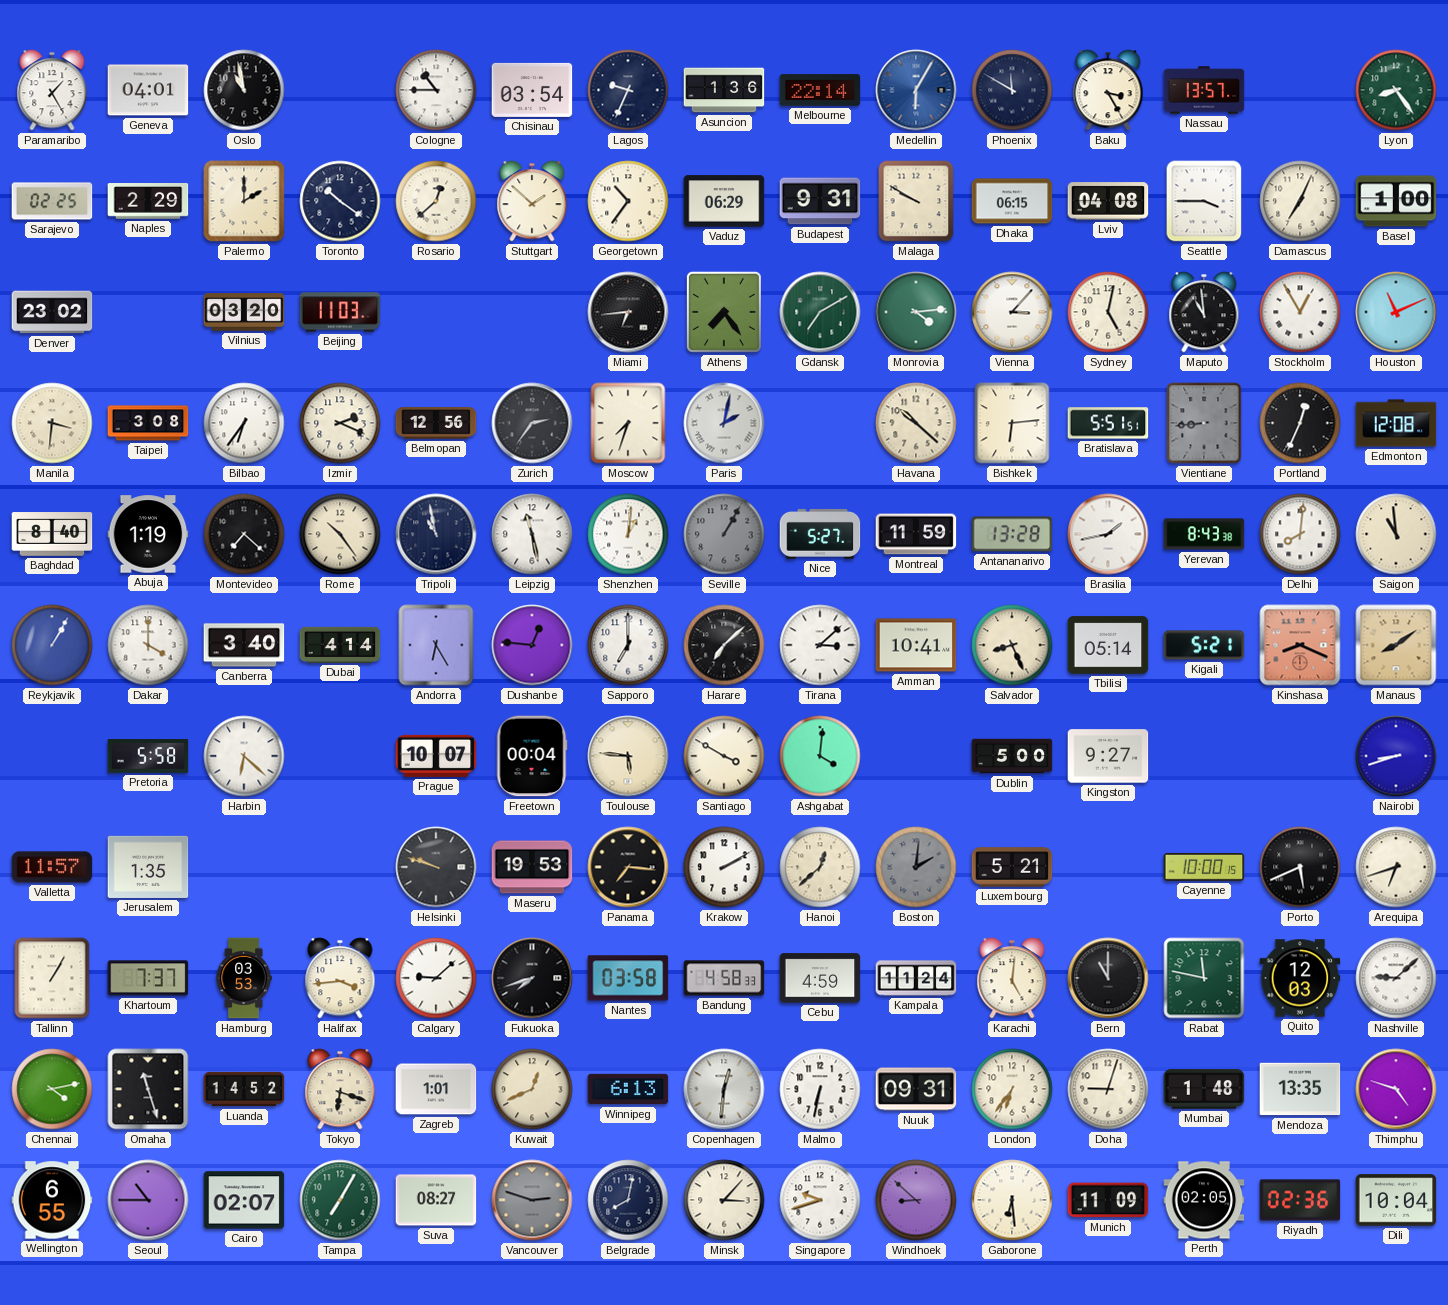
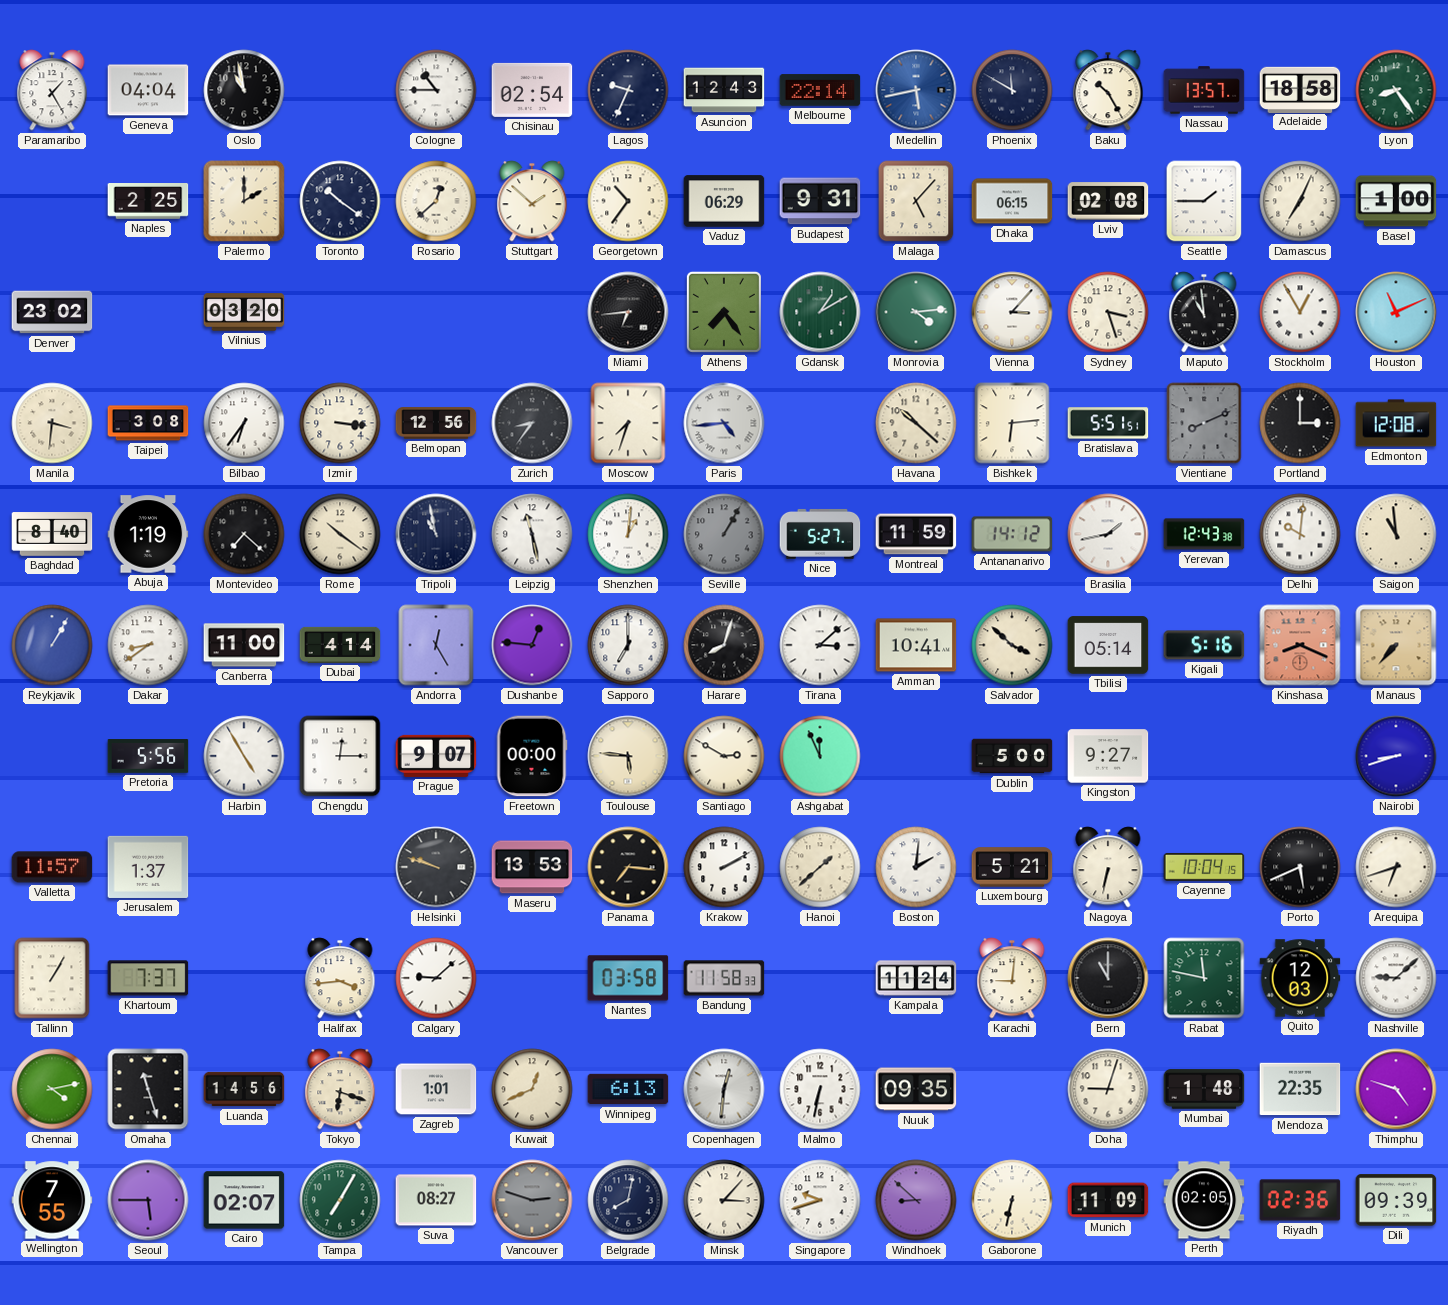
Geneva: 04:01 -> 04:04 (148, 90)
Chisinau: 03:54 -> 02:54 (532, 90)
Asuncion: 1:36 -> 12:43 (724, 90)
Medellin: 6:05 -> 5:43 (916, 90)
Baku: 3:25 -> 10:25 (1108, 90)
Adelaide: none -> 18:58 (1300, 89)
Sarajevo: 02:25 -> none (52, 201)
Naples: 2:29 -> 2:25 (148, 202)
Malaga: 9:50 -> 5:07 (916, 201)
Lviv: 04:08 -> 02:08 (1108, 201)
Seattle: 3:45 -> 1:45 (1204, 201)
Beijing: 11:03 -> none (340, 312)
Gdansk: 7:10 -> 1:10 (820, 312)
Sydney: 5:02 -> 3:27 (1108, 312)
Izmir: 2:19 -> 3:16 (340, 423)
Zurich: 2:36 -> 8:36 (532, 423)
Paris: 2:02 -> 4:44 (724, 423)
Vientiane: 8:44 -> 8:11 (1204, 423)
Portland: 12:34 -> 3:00 (1300, 423)
Rome: 10:24 -> 10:21 (340, 534)
Antananarivo: 13:28 -> 14:12 (1012, 534)
Yerevan: 8:43 -> 12:43 (1204, 534)
Delhi: 8:01 -> 10:01 (1300, 534)
Dakar: 4:00 -> 8:39 (148, 645)
Canberra: 3:40 -> 11:00 (244, 645)
Andorra: 6:25 -> 12:25 (436, 645)
Harare: 7:08 -> 8:03 (724, 645)
Salvador: 8:26 -> 3:52 (1012, 645)
Kigali: 5:21 -> 5:16 (1204, 645)
Manaus: 8:09 -> 7:37 (1396, 645)
Pretoria: 5:58 -> 5:56 (148, 756)
Harbin: 6:22 -> 4:55 (244, 756)
Chengdu: none -> 12:15 (340, 756)
Prague: 10:07 -> 9:07 (436, 756)
Freetown: 00:04 -> 00:00 (532, 756)
Santiago: 3:50 -> 2:50 (724, 756)
Ashgabat: 4:01 -> 11:56 (820, 756)
Jerusalem: 1:35 -> 1:37 (148, 867)
Maseru: 19:53 -> 13:53 (532, 867)
Hanoi: 12:38 -> 1:38 (820, 867)
Boston dial: grey -> white (916, 867)
Nagoya: none -> 6:32 (1108, 867)
Cayenne: 10:00 -> 10:04 (1204, 867)
Hamburg: 03:53 -> none (244, 978)
Fukuoka: 7:42 -> none (532, 978)
Bandung: 4:58 -> 11:58 (724, 978)
Cebu: 4:59 -> none (820, 978)
Karachi: 5:01 -> 9:01 (1012, 978)
Luanda: 14:52 -> 14:56 (244, 1089)
Nuuk: 09:31 -> 09:35 (916, 1089)
London: 6:36 -> none (1012, 1089)
Mendoza: 13:35 -> 22:35 (1300, 1089)
Wellington: 6:55 -> 7:55 (52, 1200)
Seoul: 10:45 -> 5:45 (148, 1200)
Gaborone: 6:29 -> 6:32 (1012, 1200)
Dili: 10:04 -> 09:39 (1396, 1200)
